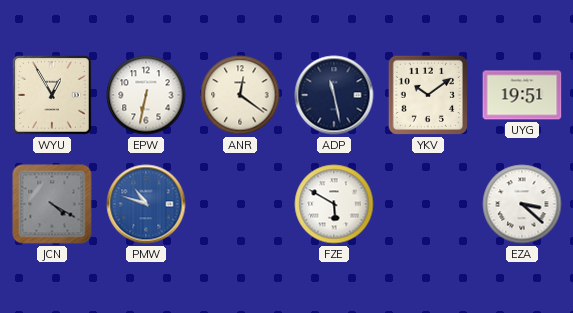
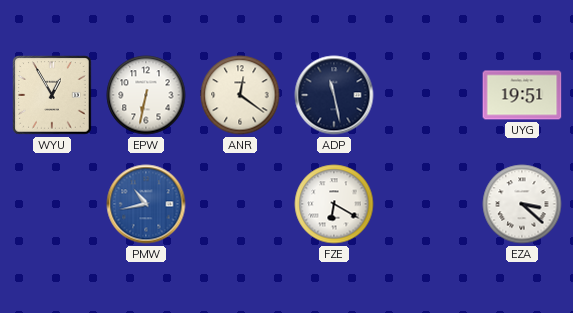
YKV: 10:09 -> none (428, 95)
JCN: 4:20 -> none (52, 204)
PMW: 10:48 -> 10:43 (146, 204)
FZE: 5:50 -> 6:20 (334, 204)
